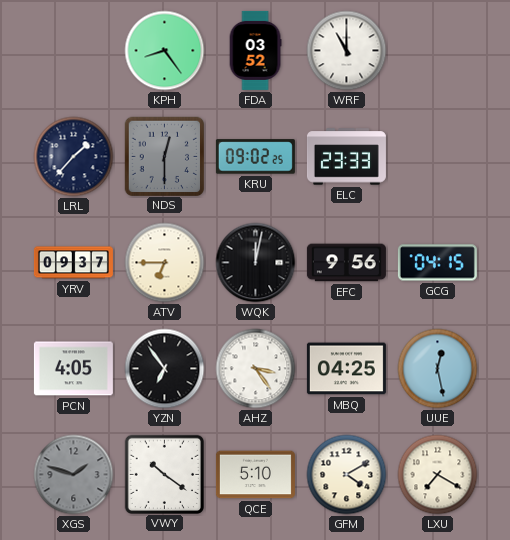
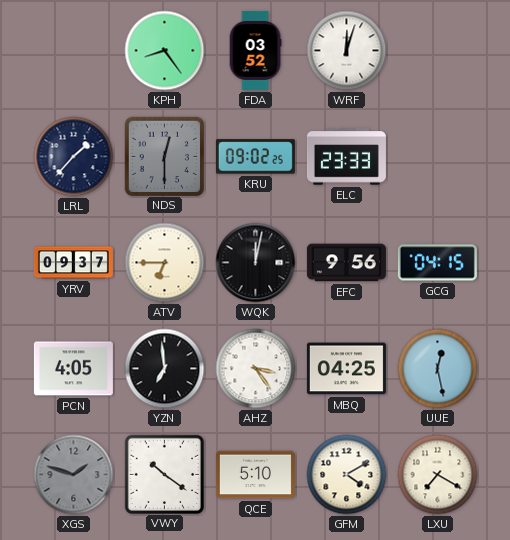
WRF: 11:00 -> 12:03 (347, 51)
YZN: 6:54 -> 6:59 (165, 369)
